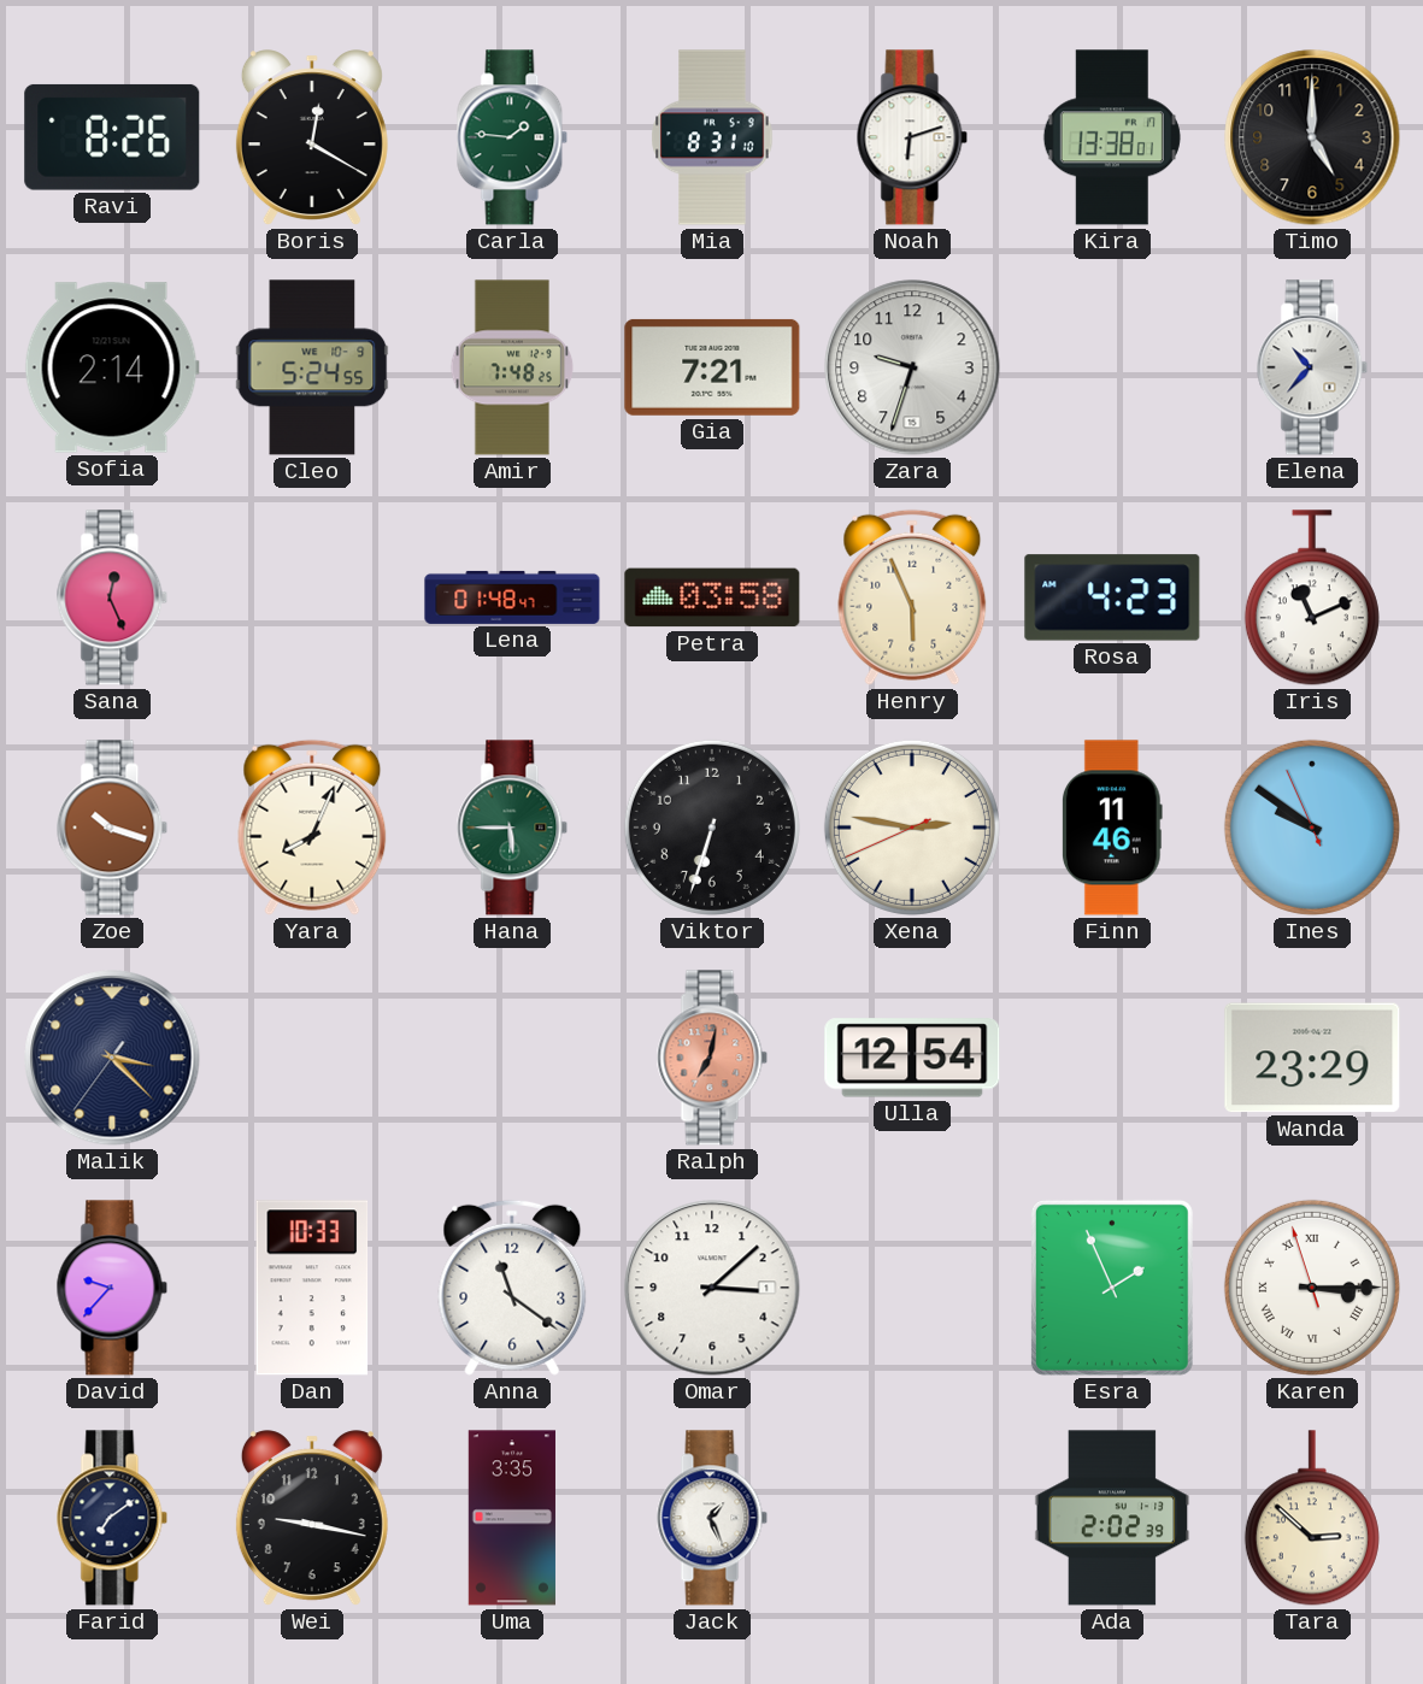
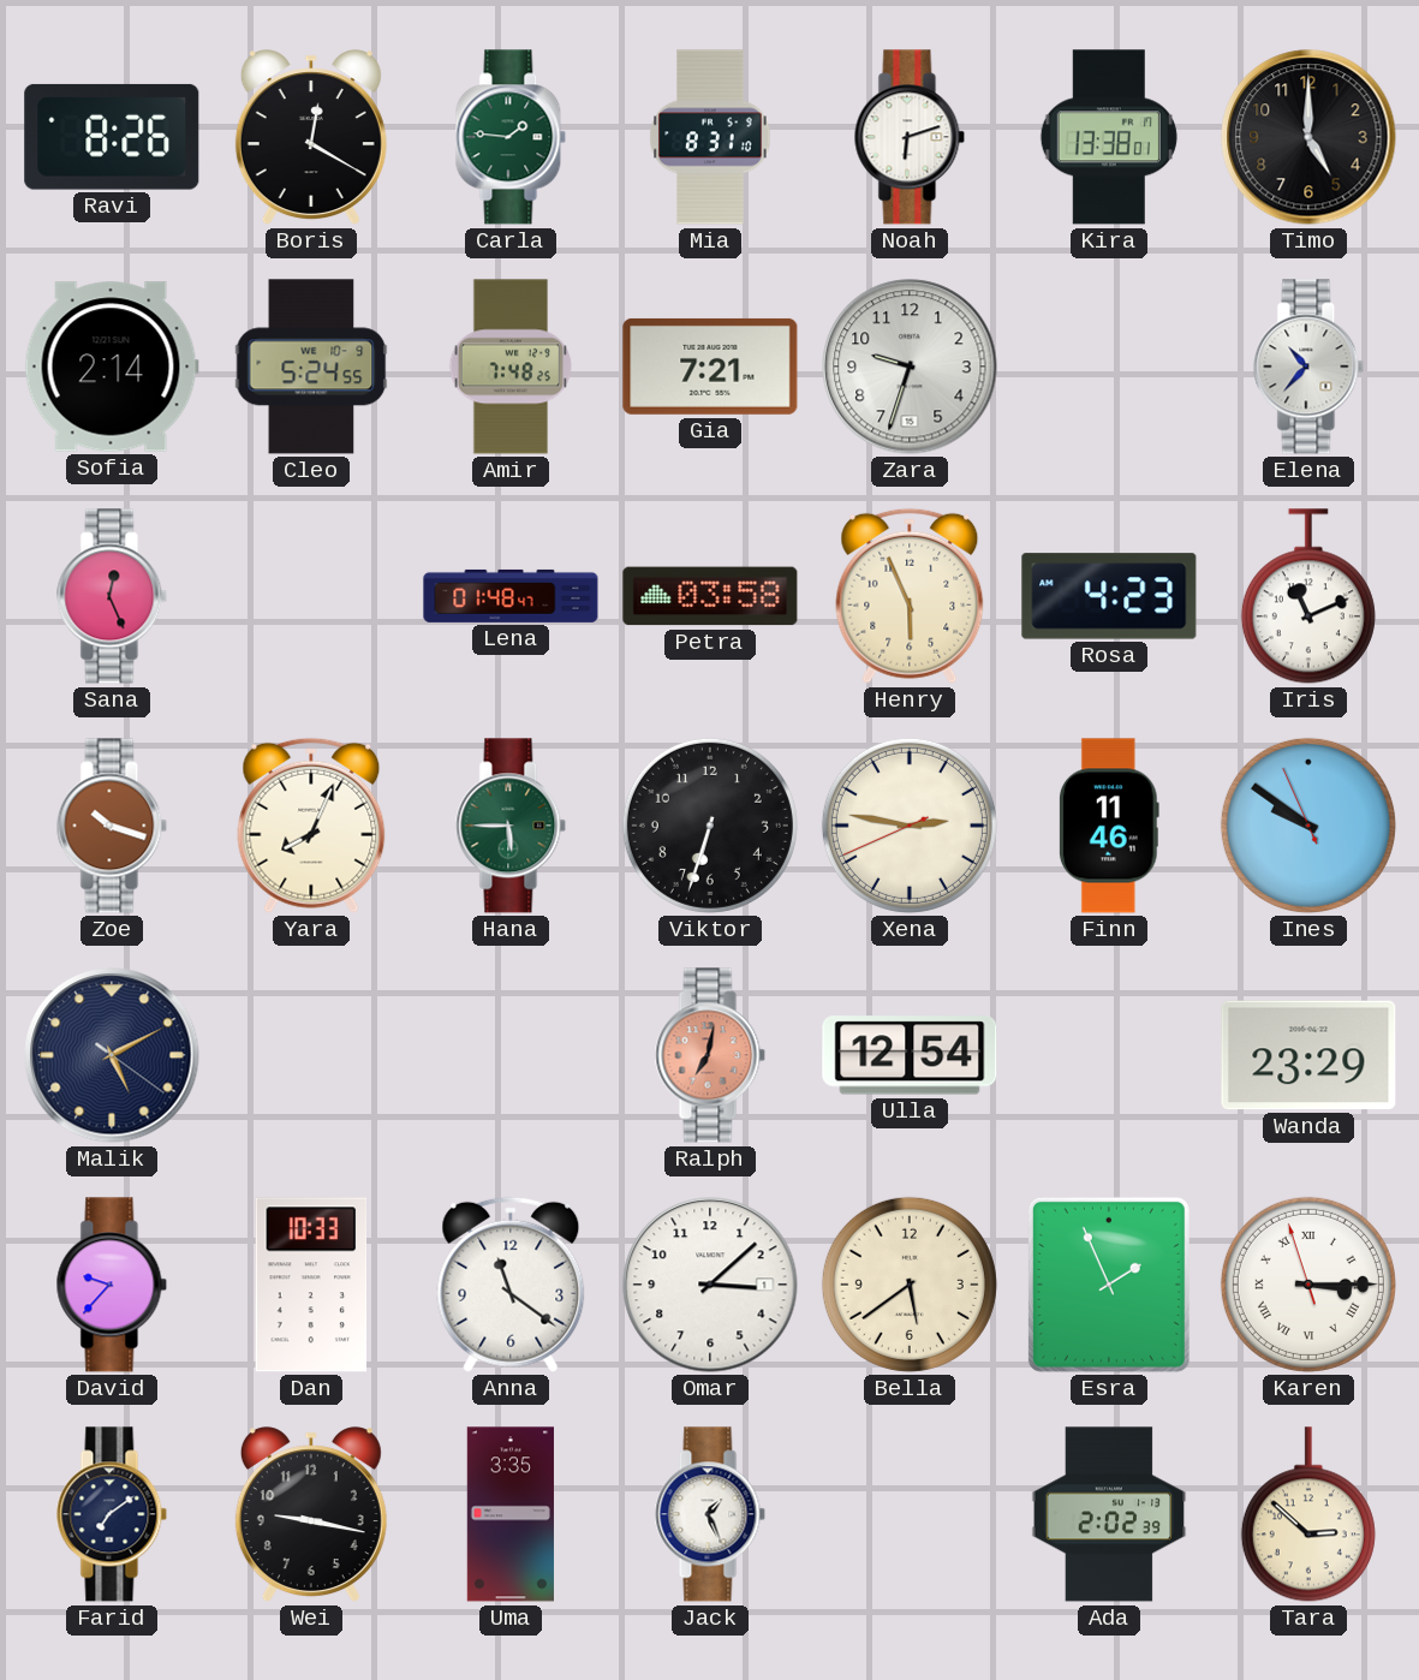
Malik: 3:22 -> 5:10 (112, 1055)
Bella: none -> 5:39 (910, 1285)
